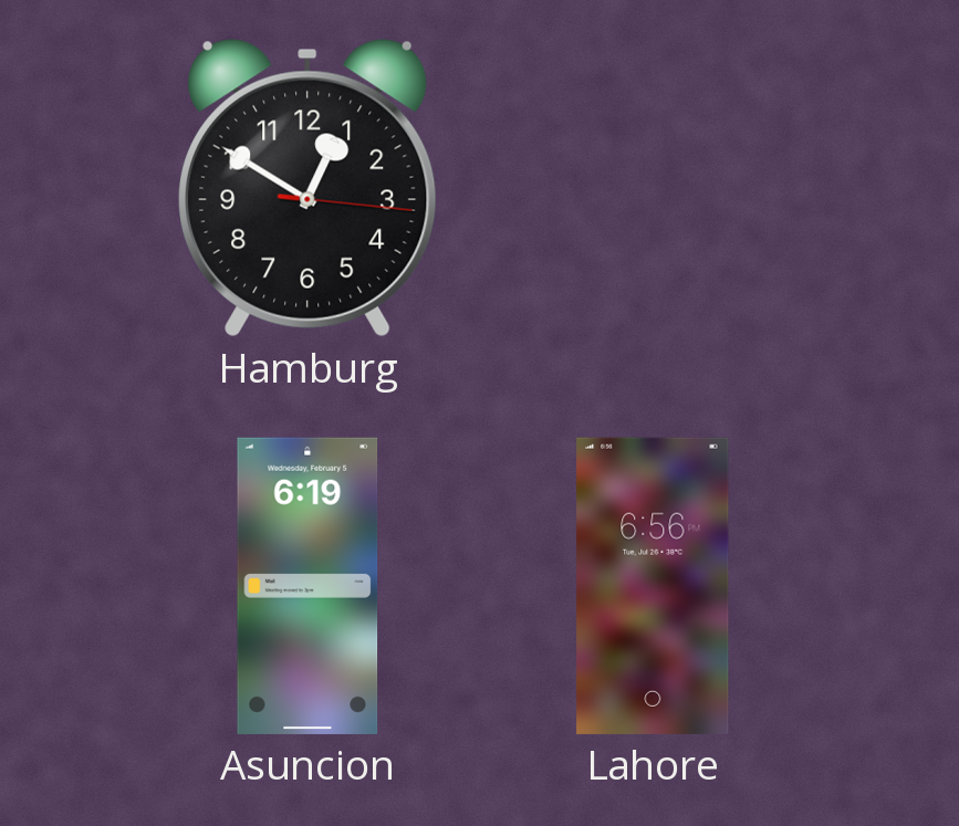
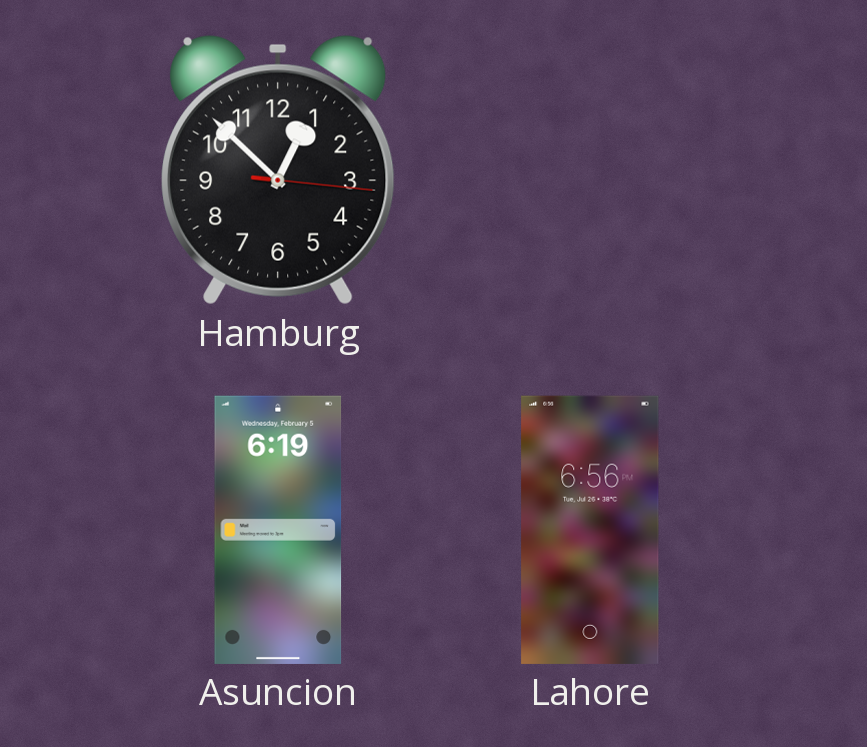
Hamburg: 12:50 -> 12:52 (278, 170)
